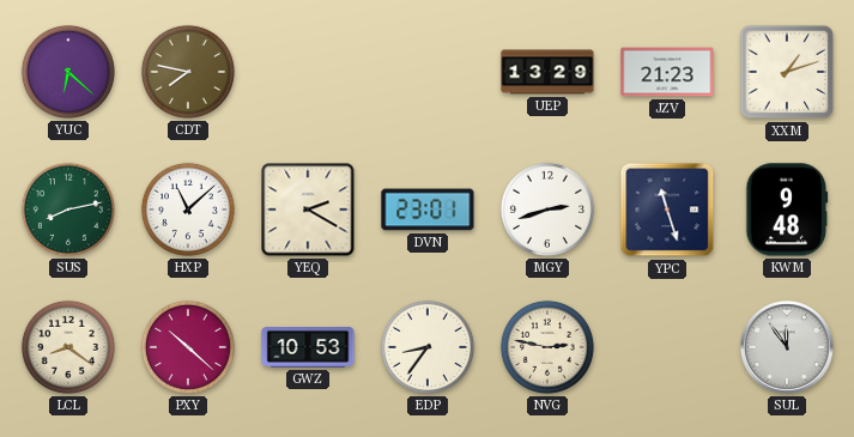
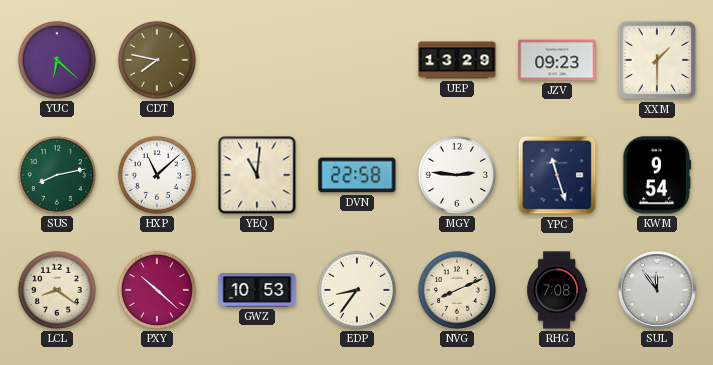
JZV: 21:23 -> 09:23 (557, 60)
XXM: 1:12 -> 1:30 (657, 60)
YEQ: 2:20 -> 11:01 (257, 175)
DVN: 23:01 -> 22:58 (357, 175)
MGY: 2:42 -> 2:46 (457, 175)
KWM: 9:48 -> 9:54 (657, 175)
NVG: 2:47 -> 8:11 (457, 290)
RHG: none -> 7:08 (557, 290)
